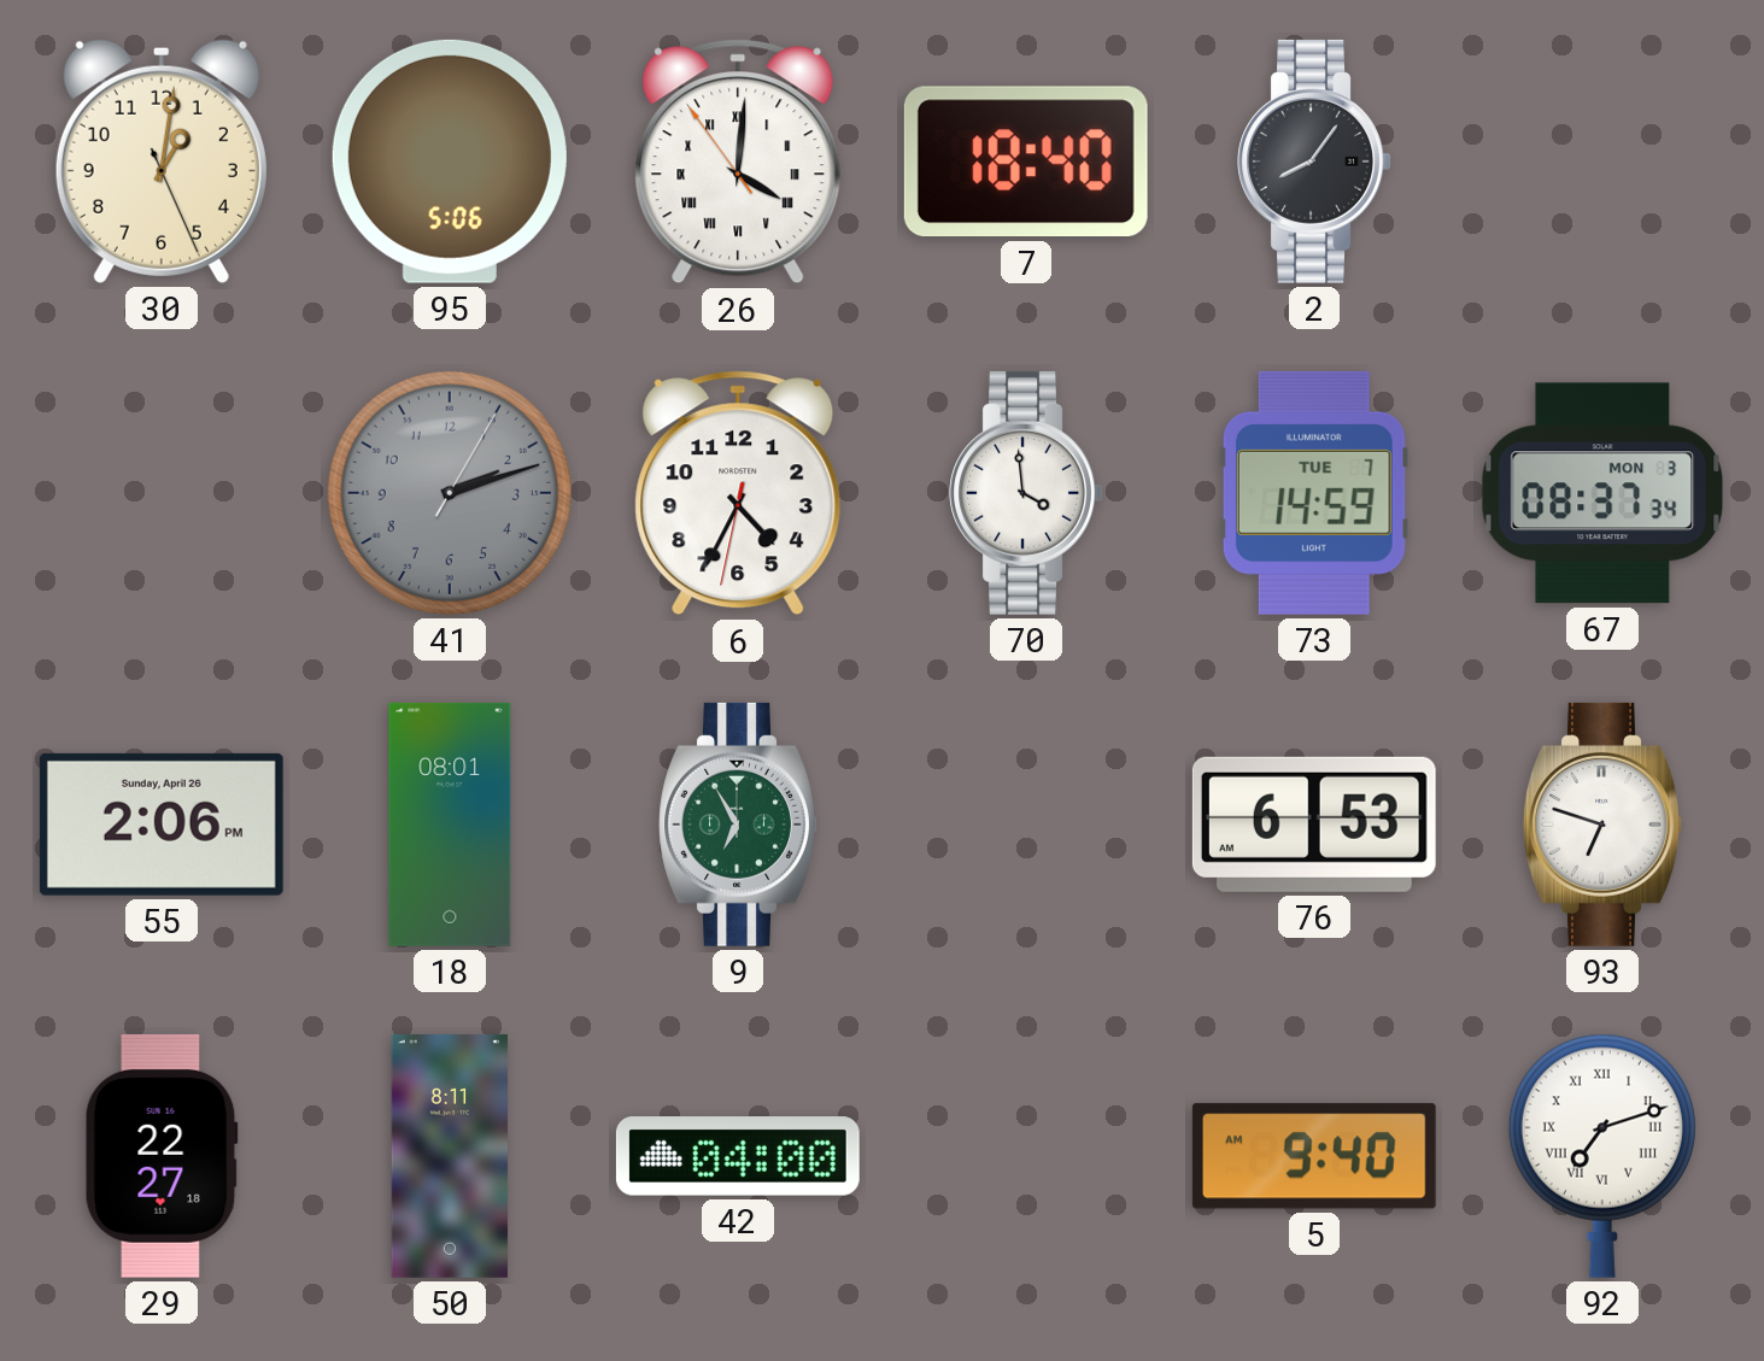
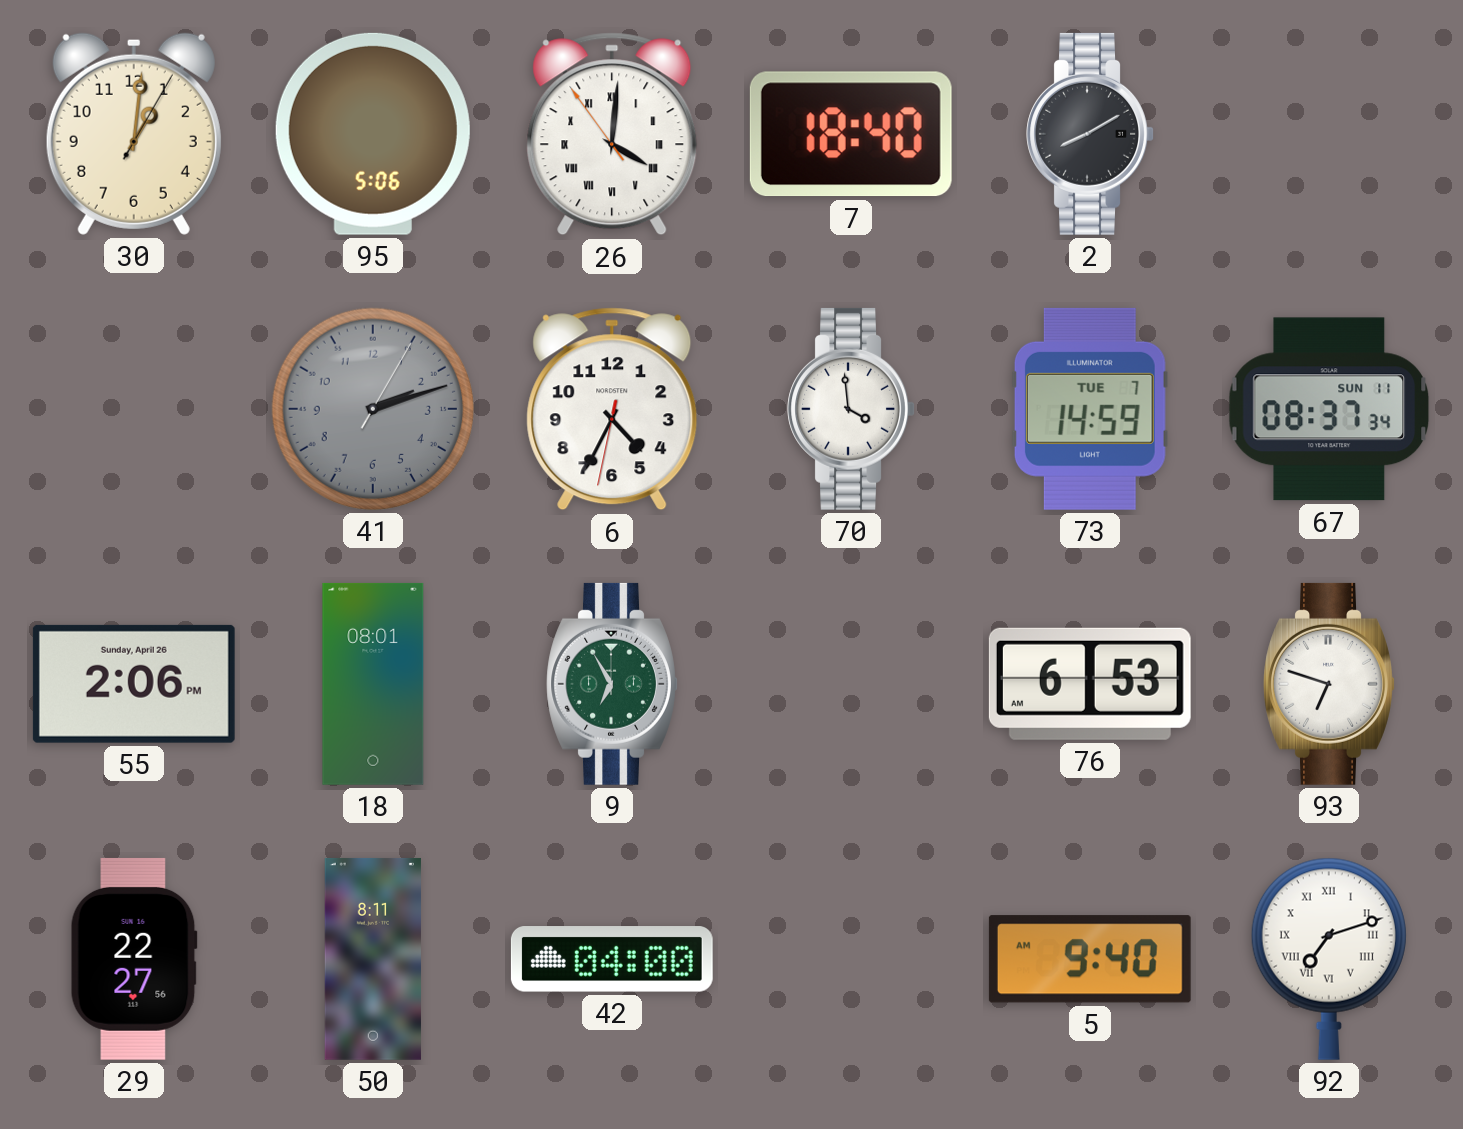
30: 1:01:26 -> 1:01:05 (134, 134)
2: 8:06 -> 8:10 (1090, 134)
67 date: MON 3 -> SUN 11 (1329, 409)
29: 22:27:18 -> 22:27:56 (134, 959)
